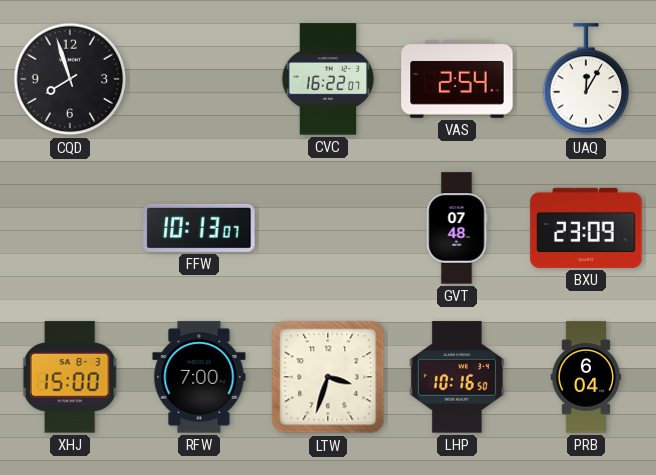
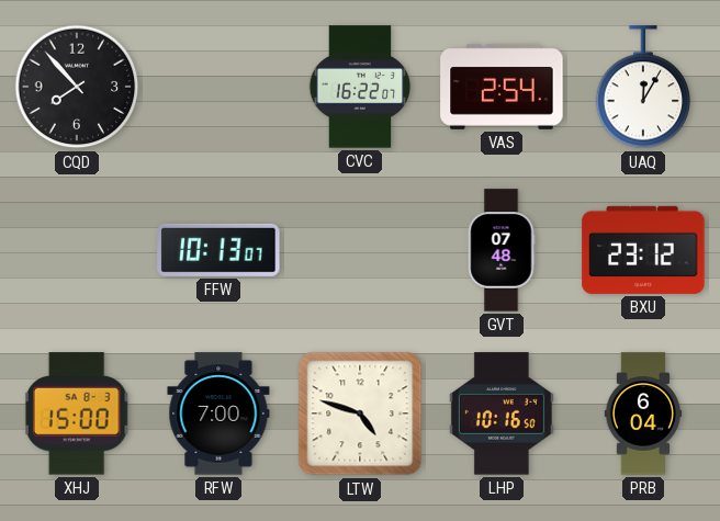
CQD: 7:57 -> 7:53 (77, 87)
BXU: 23:09 -> 23:12 (643, 250)
LTW: 3:33 -> 4:48 (360, 414)
